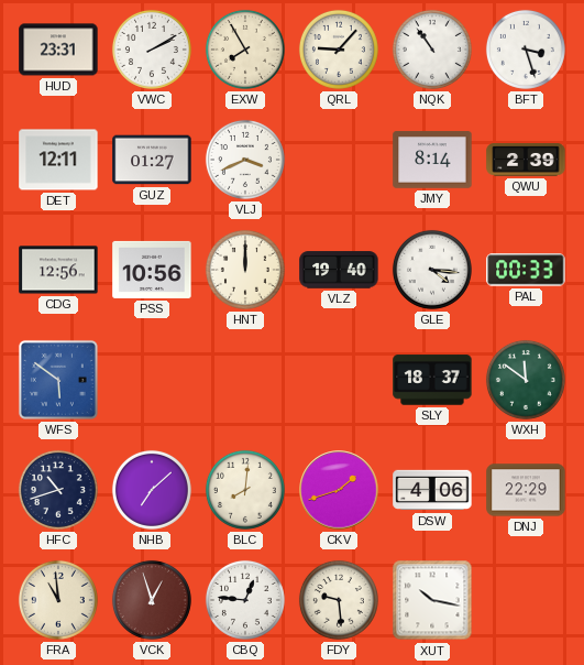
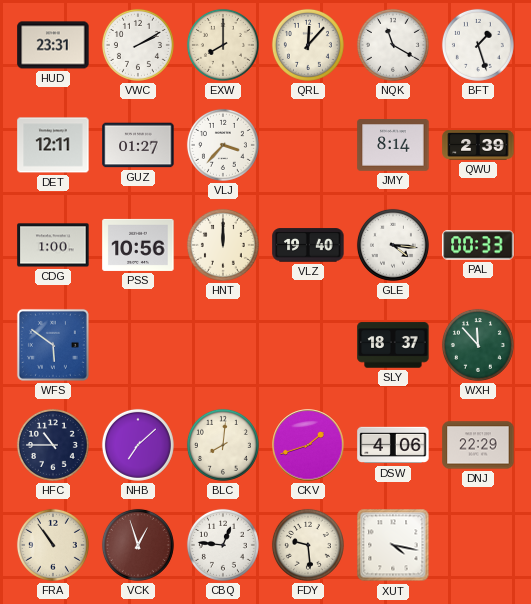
EXW: 7:55 -> 8:00 (223, 45)
QRL: 9:07 -> 12:07 (308, 45)
NQK: 10:54 -> 11:20 (393, 45)
BFT: 3:27 -> 1:27 (478, 45)
VLJ: 3:41 -> 3:37 (223, 145)
CDG: 12:56 -> 1:00 (53, 245)
WXH: 11:51 -> 11:53 (478, 345)
HFC: 10:42 -> 10:45 (53, 445)
FRA: 10:59 -> 10:54 (53, 545)
XUT: 10:17 -> 4:17 (393, 545)
